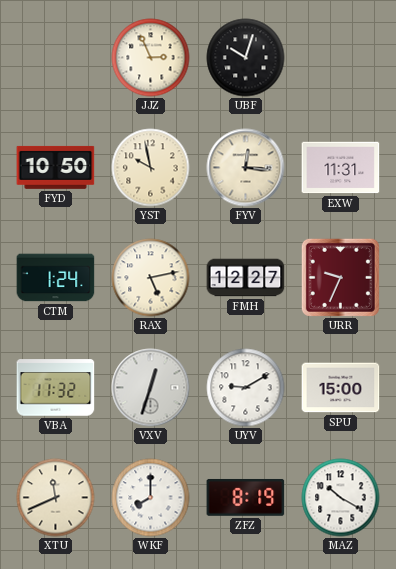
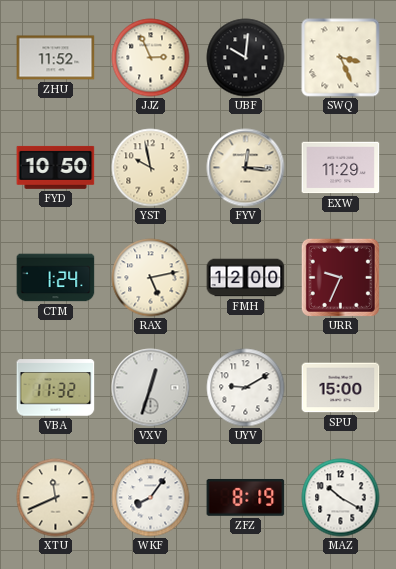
ZHU: none -> 11:52 (56, 58)
UBF: 10:03 -> 10:01 (246, 58)
SWQ: none -> 3:26 (341, 58)
EXW: 11:31 -> 11:29 (341, 168)
FMH: 12:27 -> 12:00 (246, 278)
WKF: 8:00 -> 8:06 (151, 498)
